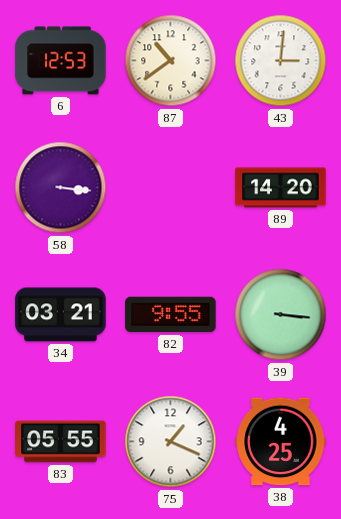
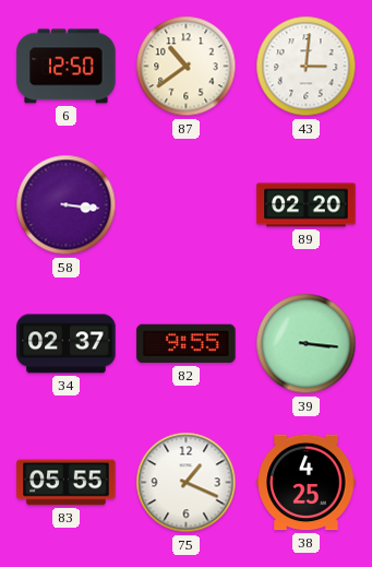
6: 12:53 -> 12:50 (67, 67)
89: 14:20 -> 02:20 (307, 205)
34: 03:21 -> 02:37 (67, 344)
